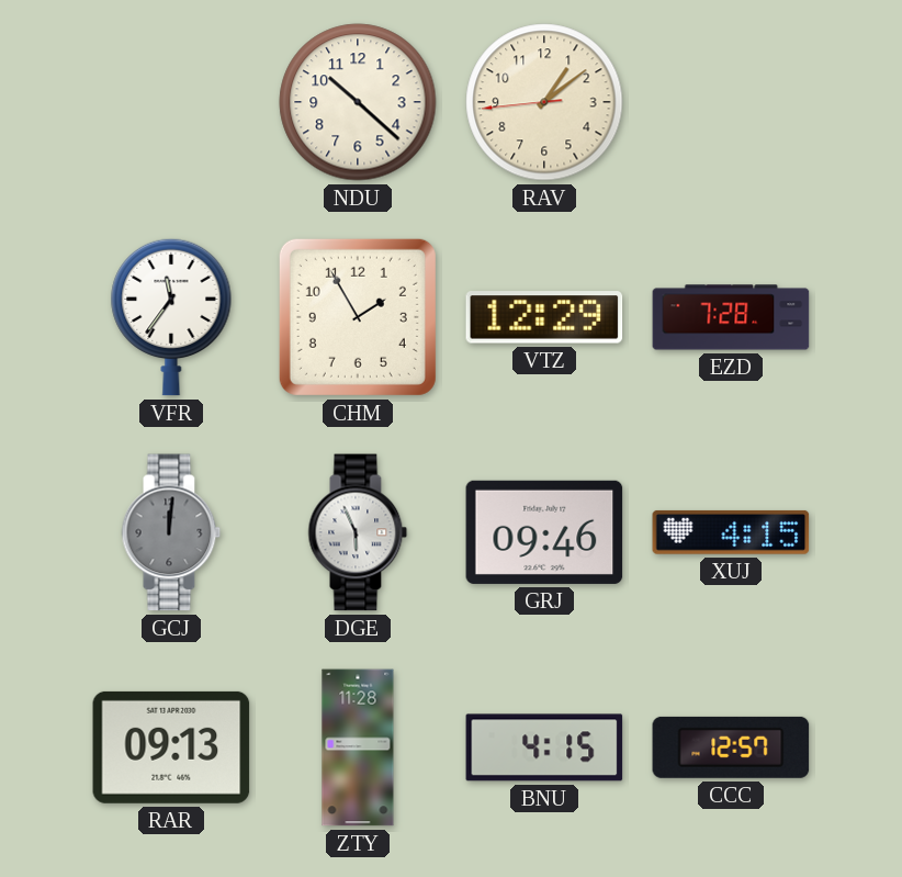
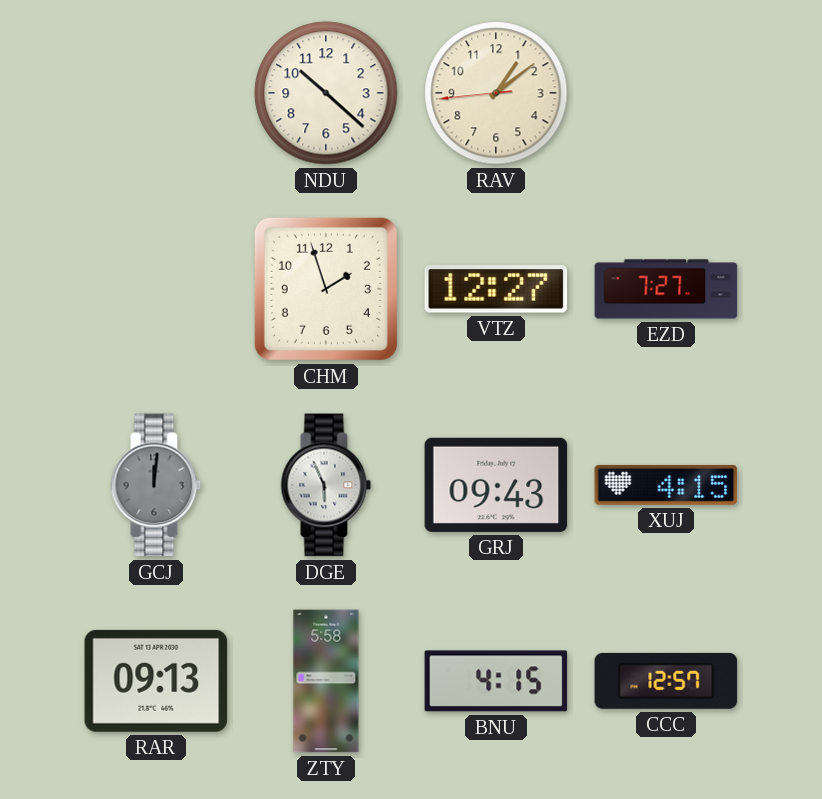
VFR: 11:36 -> none (171, 317)
CHM: 1:55 -> 1:57 (326, 289)
VTZ: 12:29 -> 12:27 (496, 289)
EZD: 7:28 -> 7:27 (666, 289)
GRJ: 09:46 -> 09:43 (496, 485)
ZTY: 11:28 -> 5:58 (326, 681)
